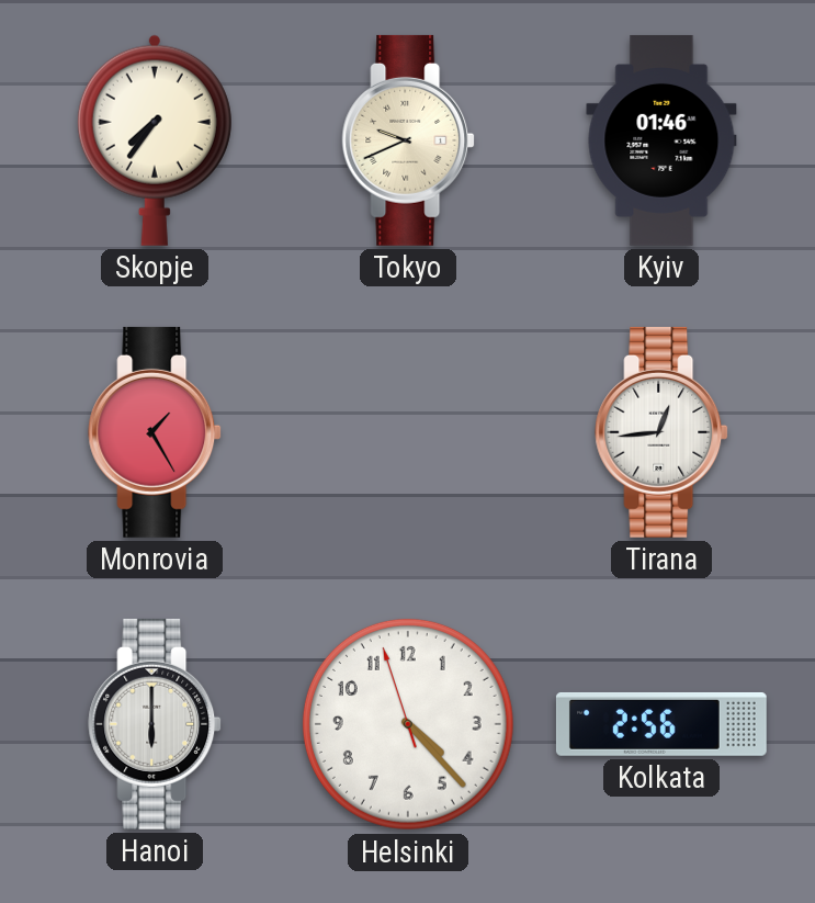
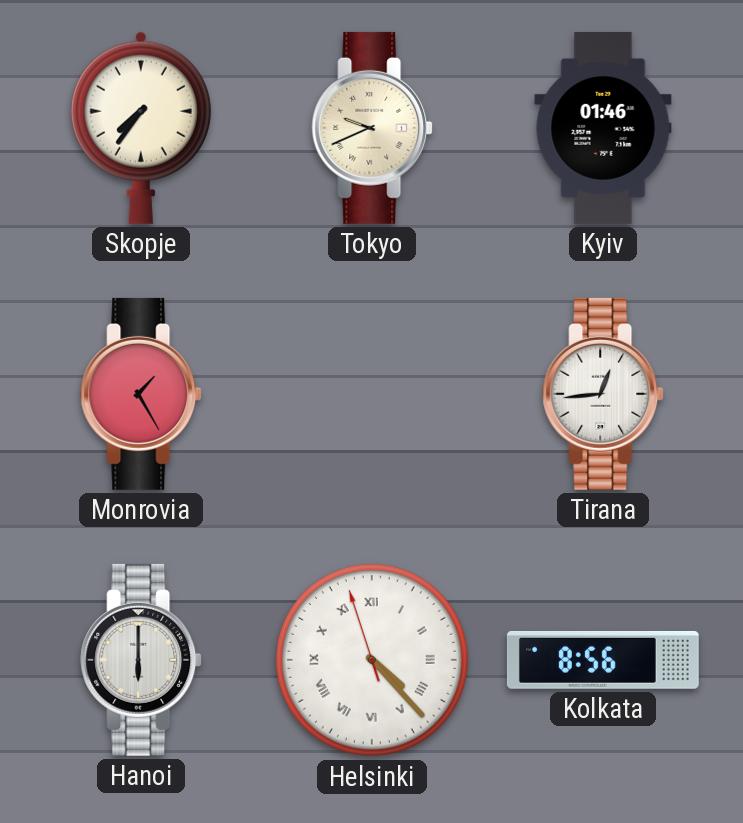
Helsinki numerals: Arabic -> Roman (372, 660)
Kolkata: 2:56 -> 8:56 (603, 660)
